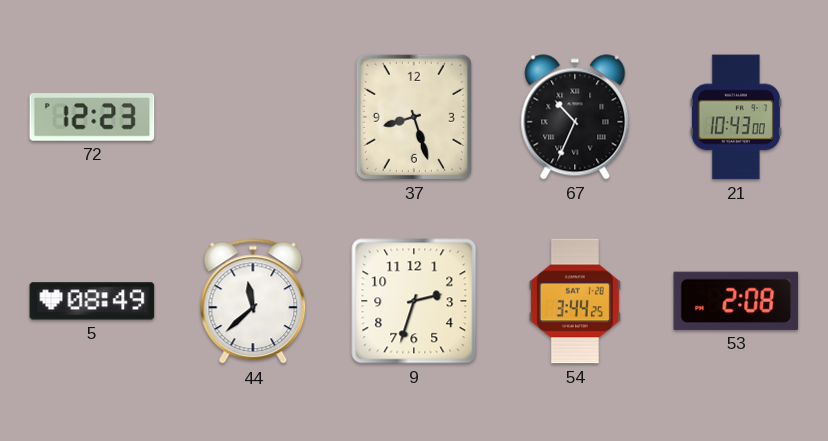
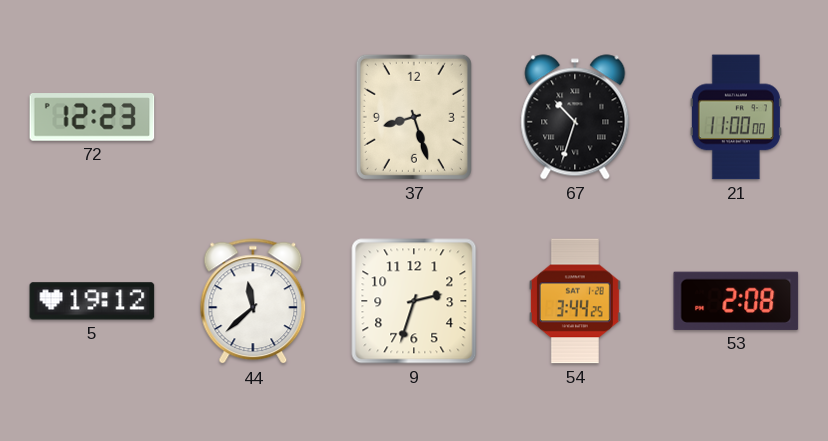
67: 10:34 -> 10:33 (575, 117)
21: 10:43 -> 11:00 (736, 117)
5: 08:49 -> 19:12 (92, 301)
